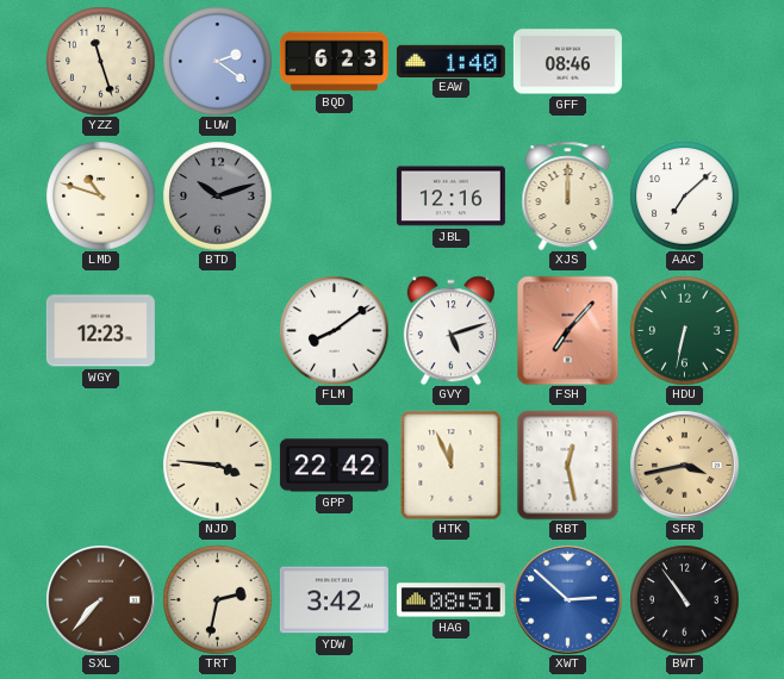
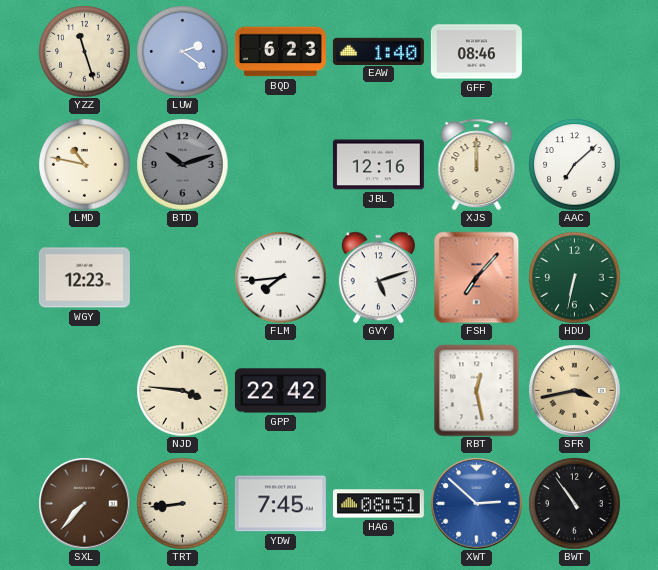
LMD: 10:48 -> 10:47 (84, 164)
FLM: 8:09 -> 7:44 (280, 277)
HTK: 11:56 -> none (452, 465)
TRT: 2:32 -> 8:44 (182, 503)
YDW: 3:42 -> 7:45 (280, 504)
